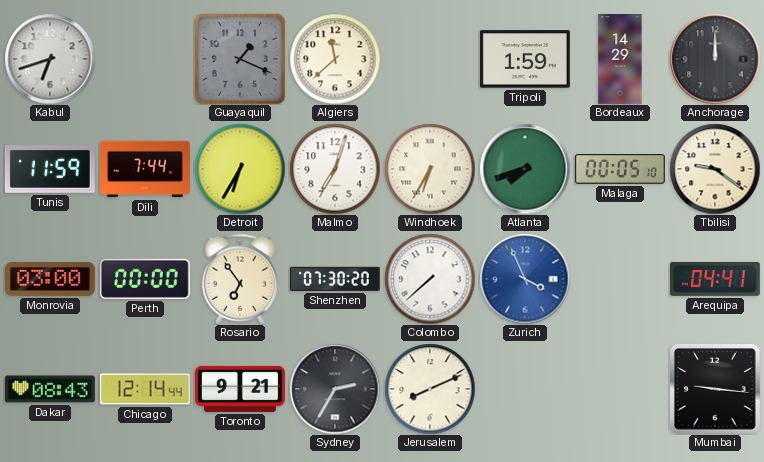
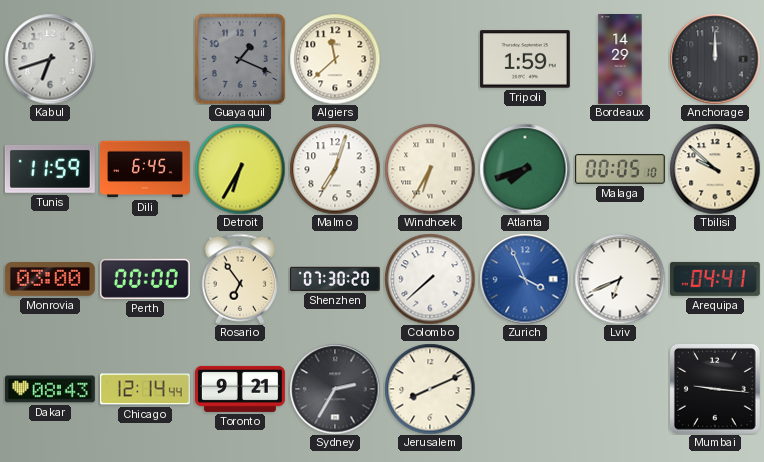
Dili: 7:44 -> 6:45 (146, 169)
Tbilisi: 9:21 -> 9:52 (715, 169)
Lviv: none -> 6:41 (620, 279)
